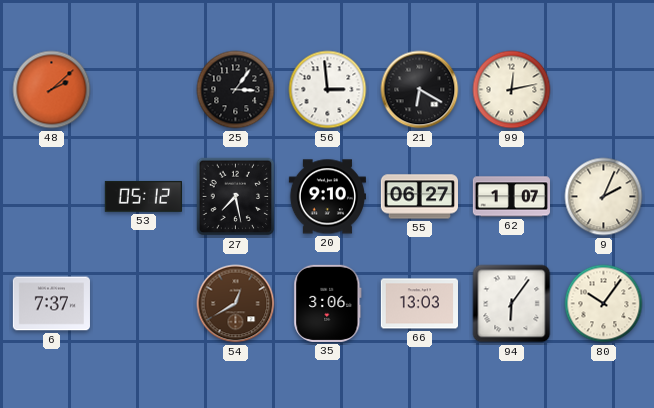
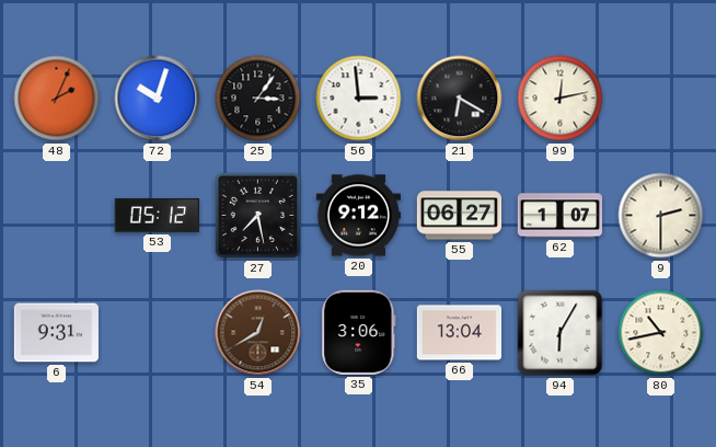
48: 2:08 -> 2:04 (57, 99)
72: none -> 10:03 (158, 99)
20: 9:10 -> 9:12 (358, 216)
9: 2:04 -> 2:30 (661, 216)
6: 7:37 -> 9:31 (56, 333)
66: 13:03 -> 13:04 (459, 333)
94: 6:06 -> 6:05 (561, 333)
80: 10:06 -> 10:43 (661, 333)
